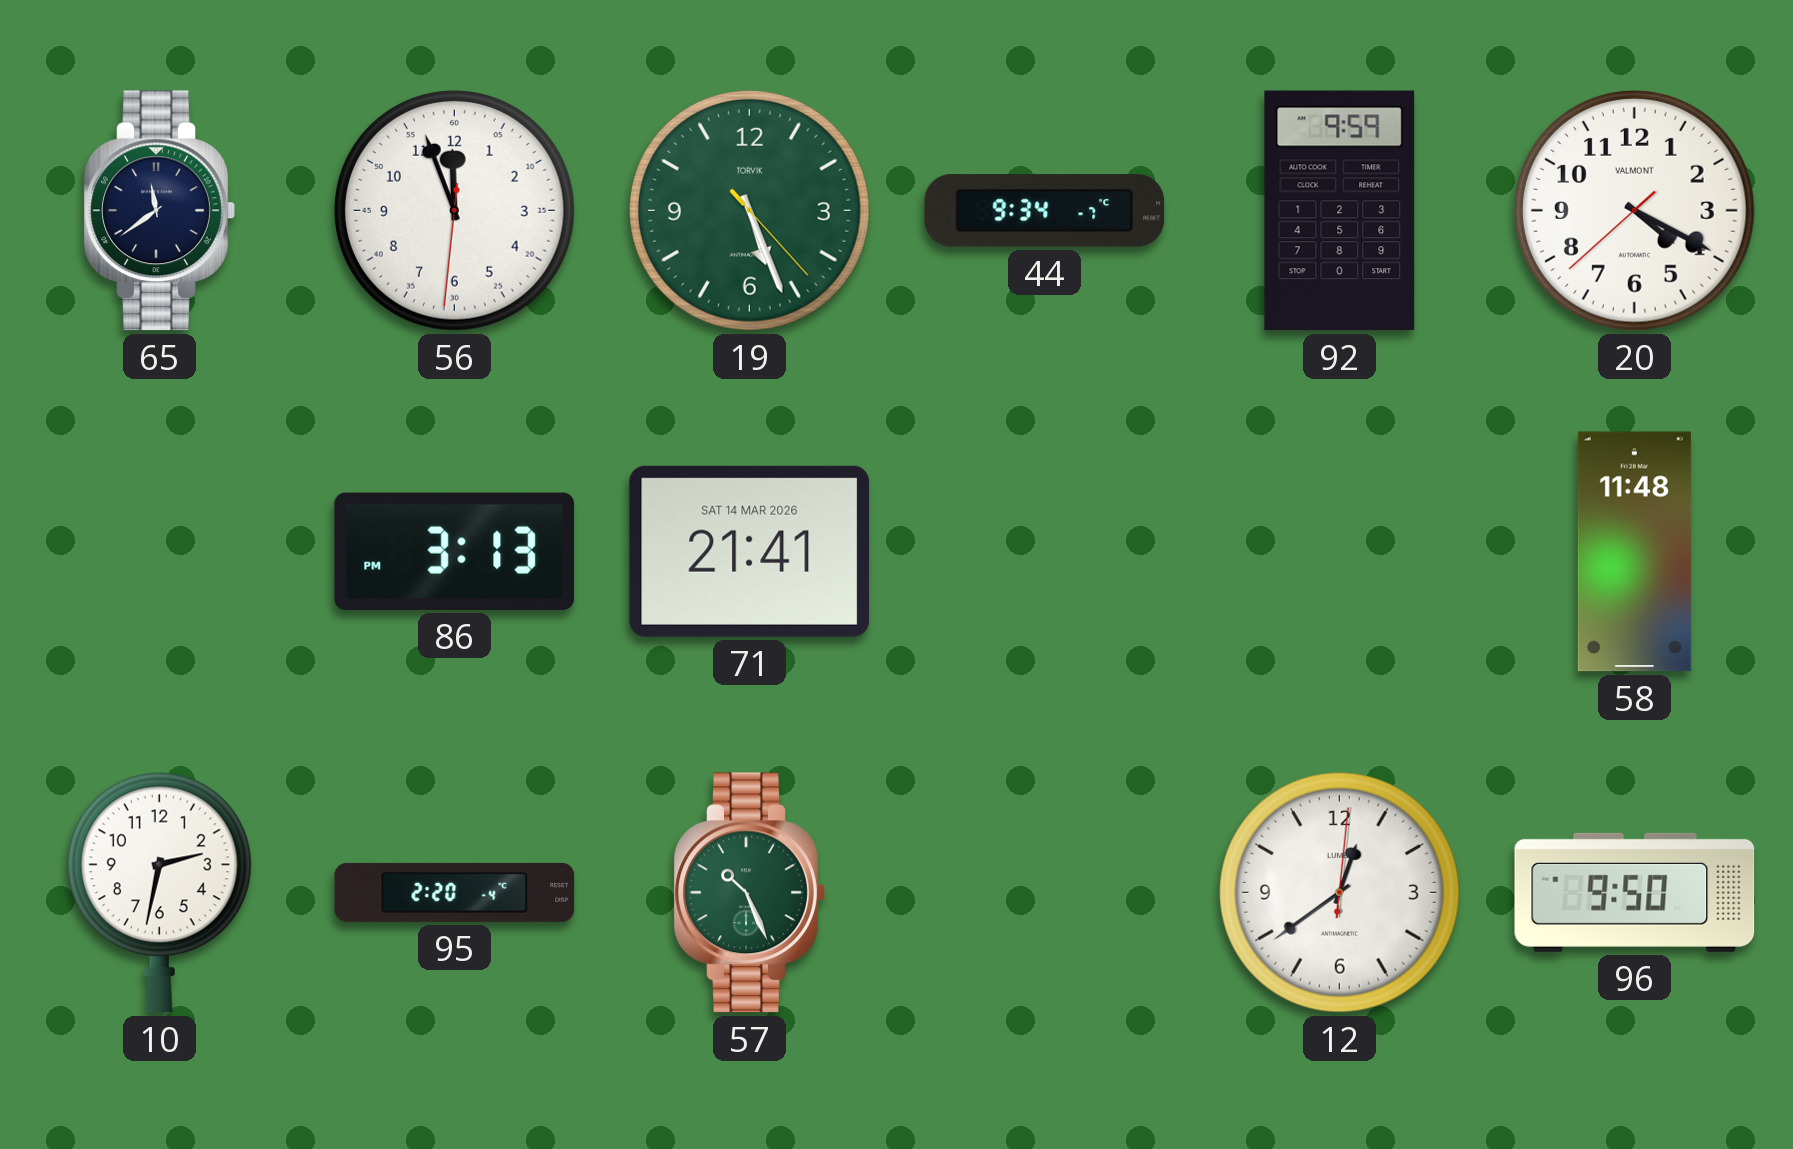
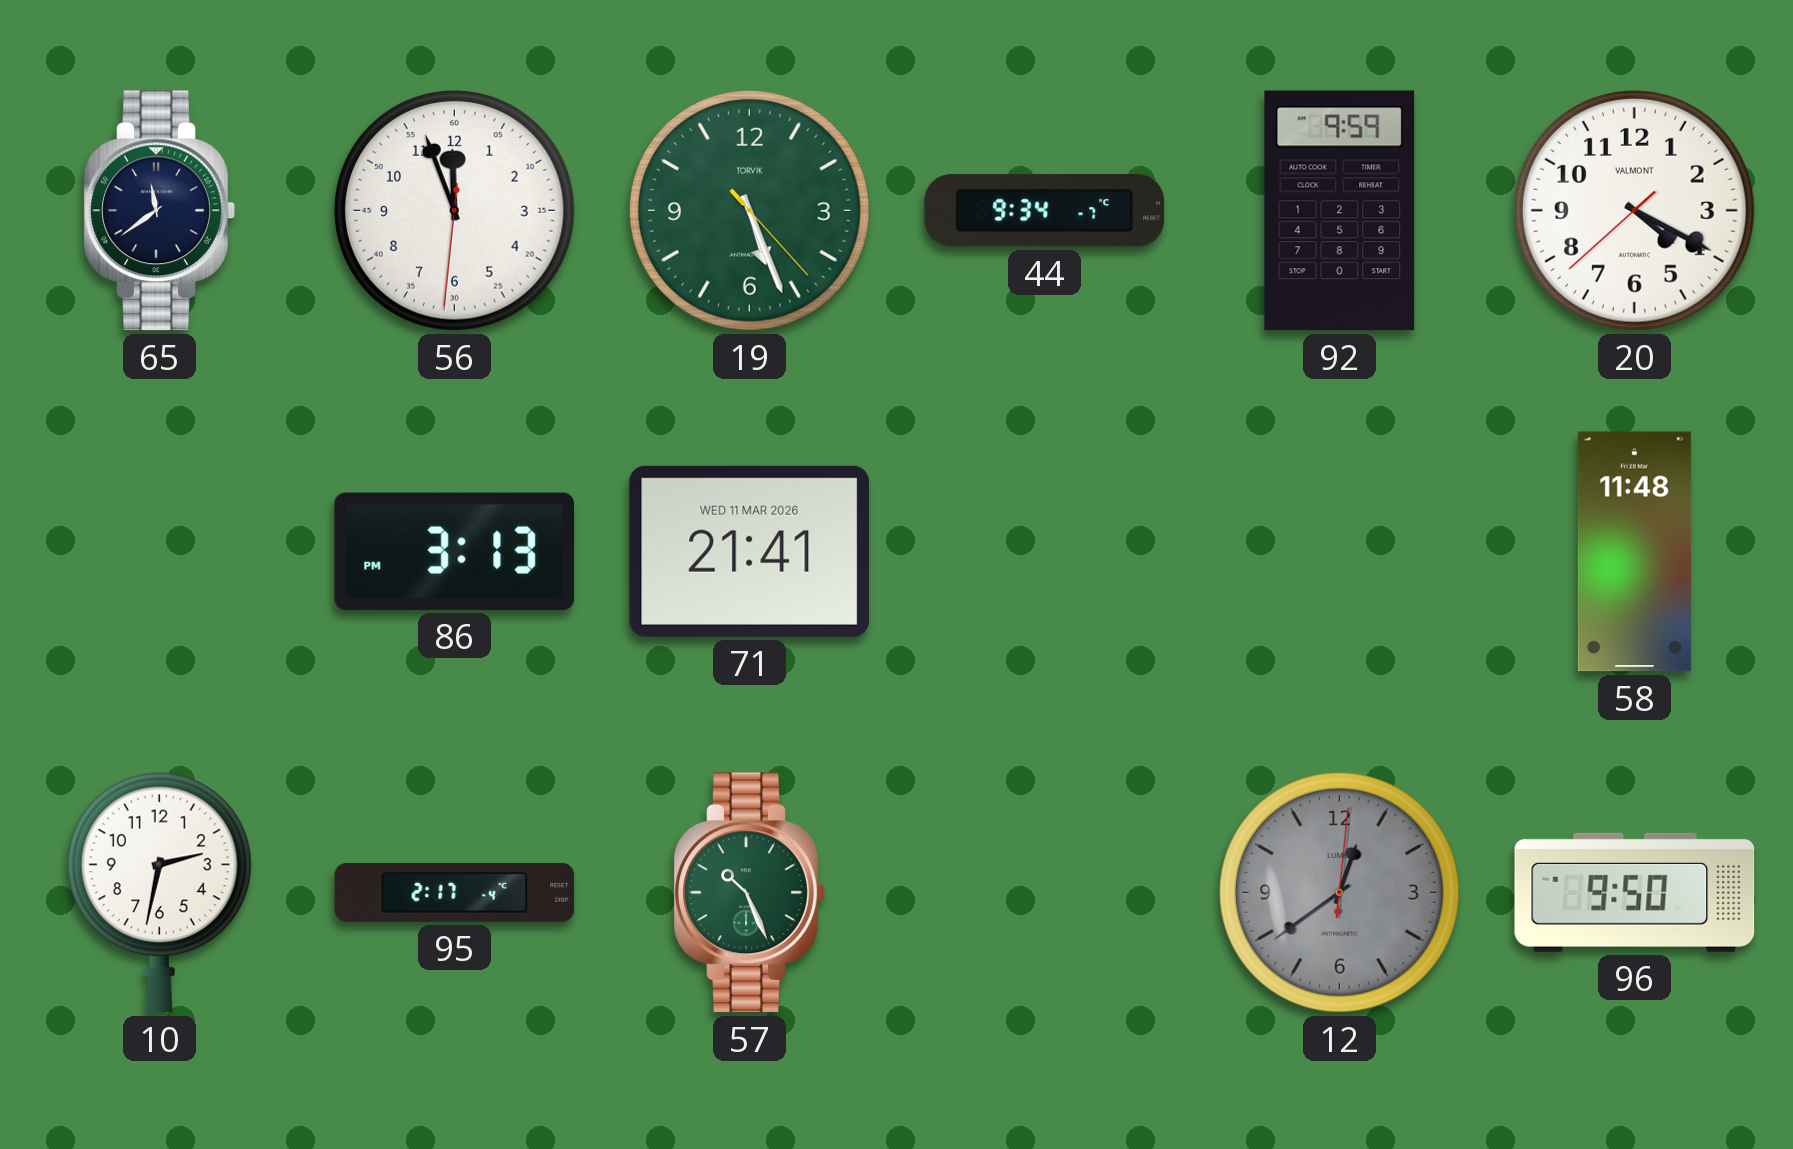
71 date: SAT 14 MAR 2026 -> WED 11 MAR 2026 (749, 551)
95: 2:20 -> 2:17 (455, 892)
12 dial: white -> grey (1339, 892)
